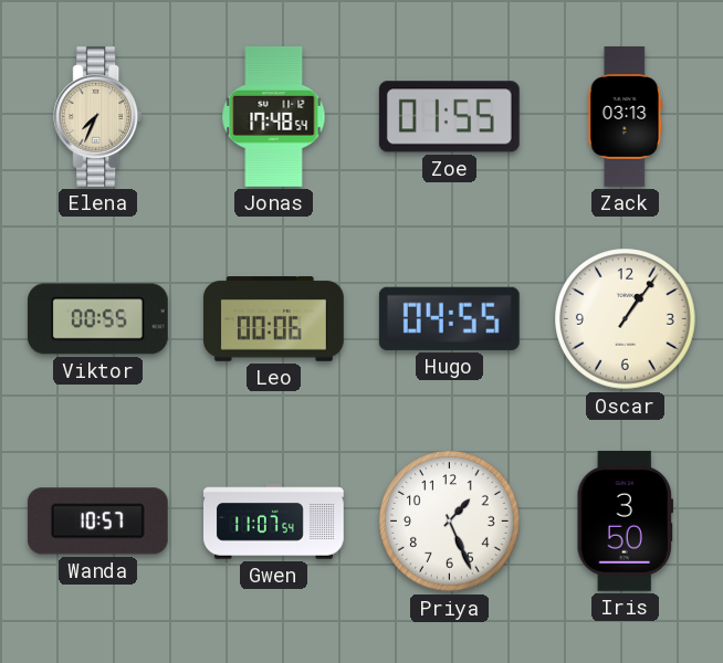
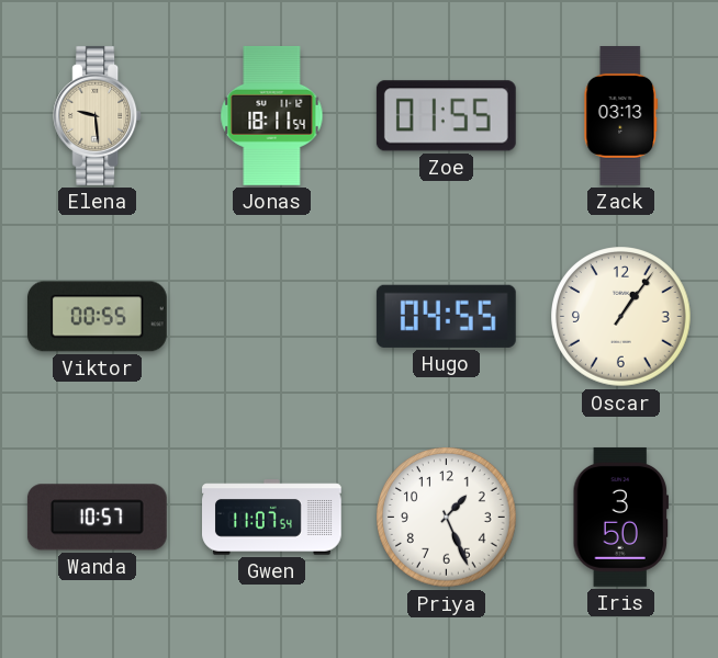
Elena: 7:34 -> 9:29 (98, 115)
Jonas: 17:48 -> 18:11 (272, 115)
Leo: 00:06 -> none (274, 319)
